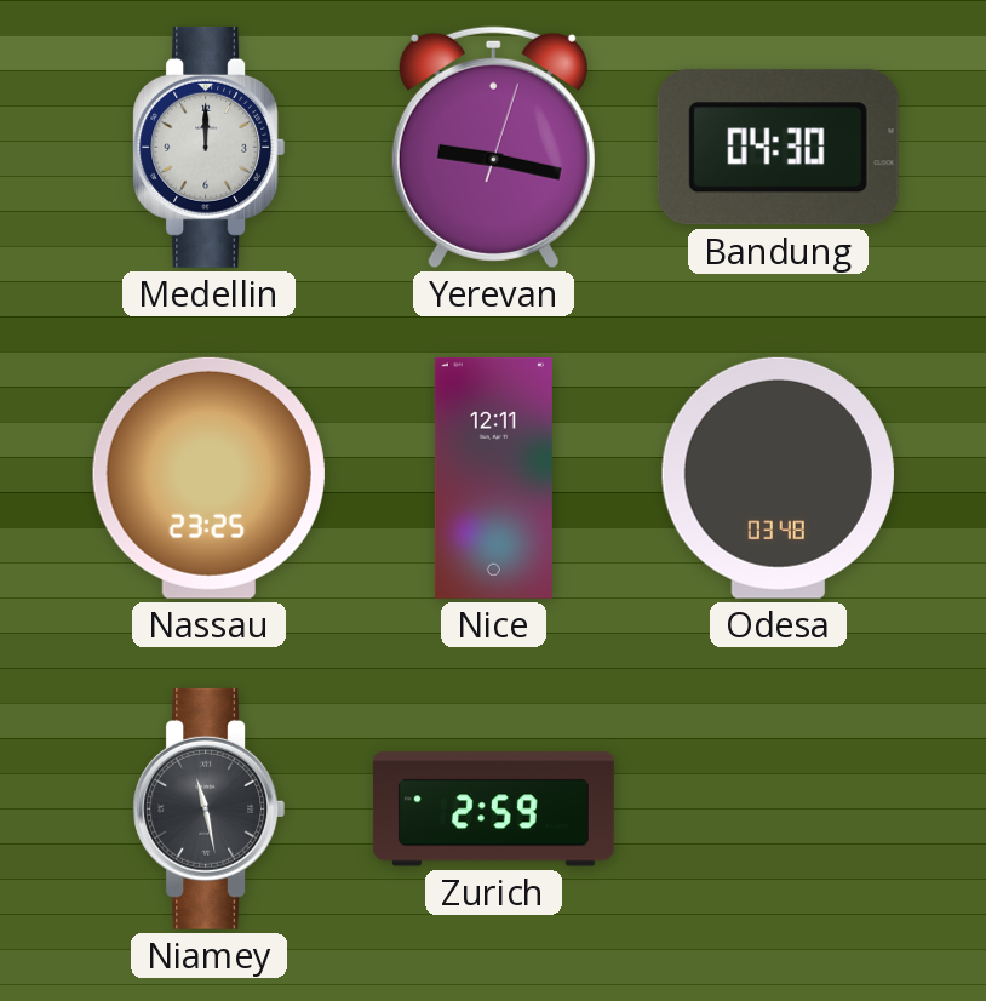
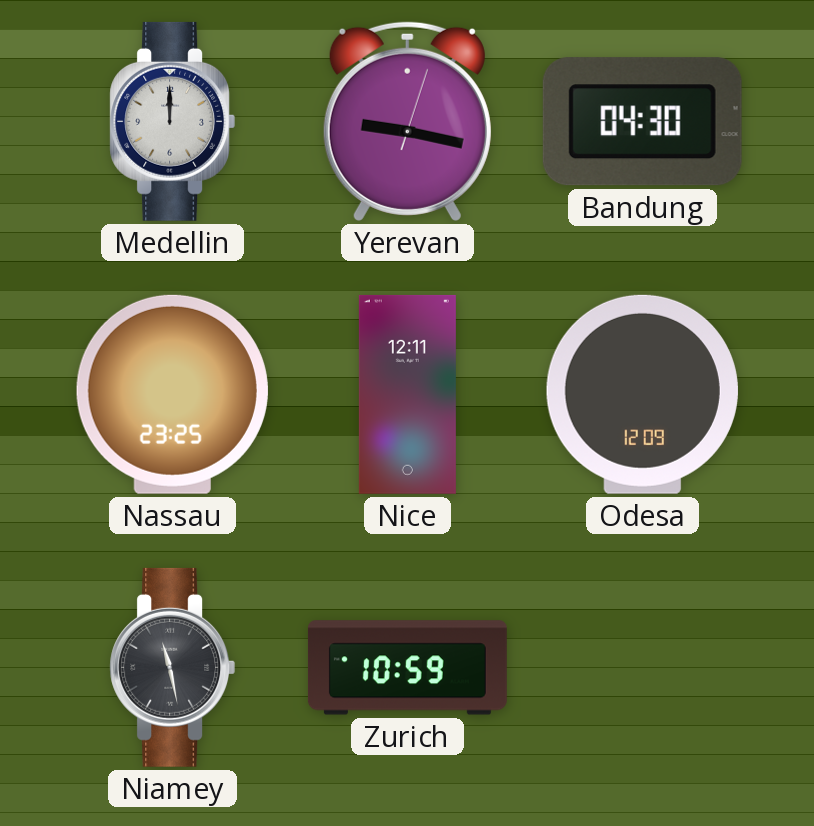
Odesa: 03:48 -> 12:09 (642, 394)
Zurich: 2:59 -> 10:59 (407, 668)
